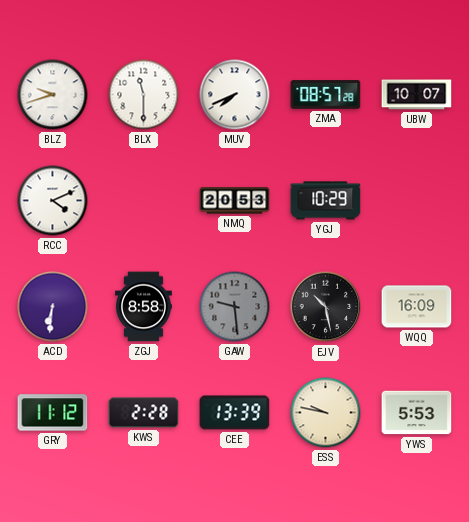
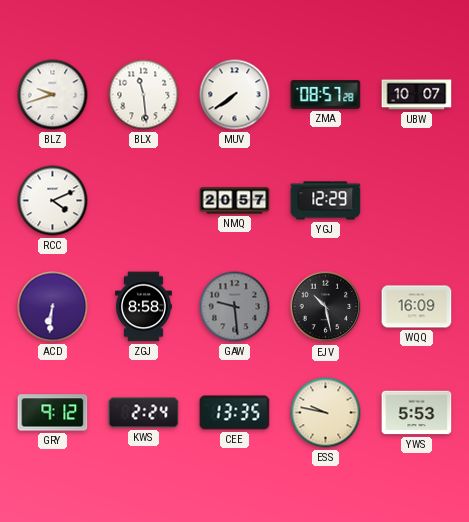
BLX: 11:30 -> 11:29 (144, 95)
MUV: 7:41 -> 7:39 (235, 95)
NMQ: 20:53 -> 20:57 (235, 201)
YGJ: 10:29 -> 12:29 (326, 201)
GRY: 11:12 -> 9:12 (53, 413)
KWS: 2:28 -> 2:24 (144, 413)
CEE: 13:39 -> 13:35 (235, 413)
